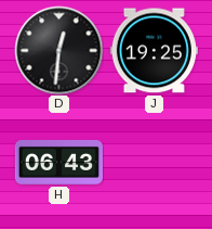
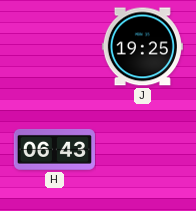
D: 12:31 -> none (58, 50)
